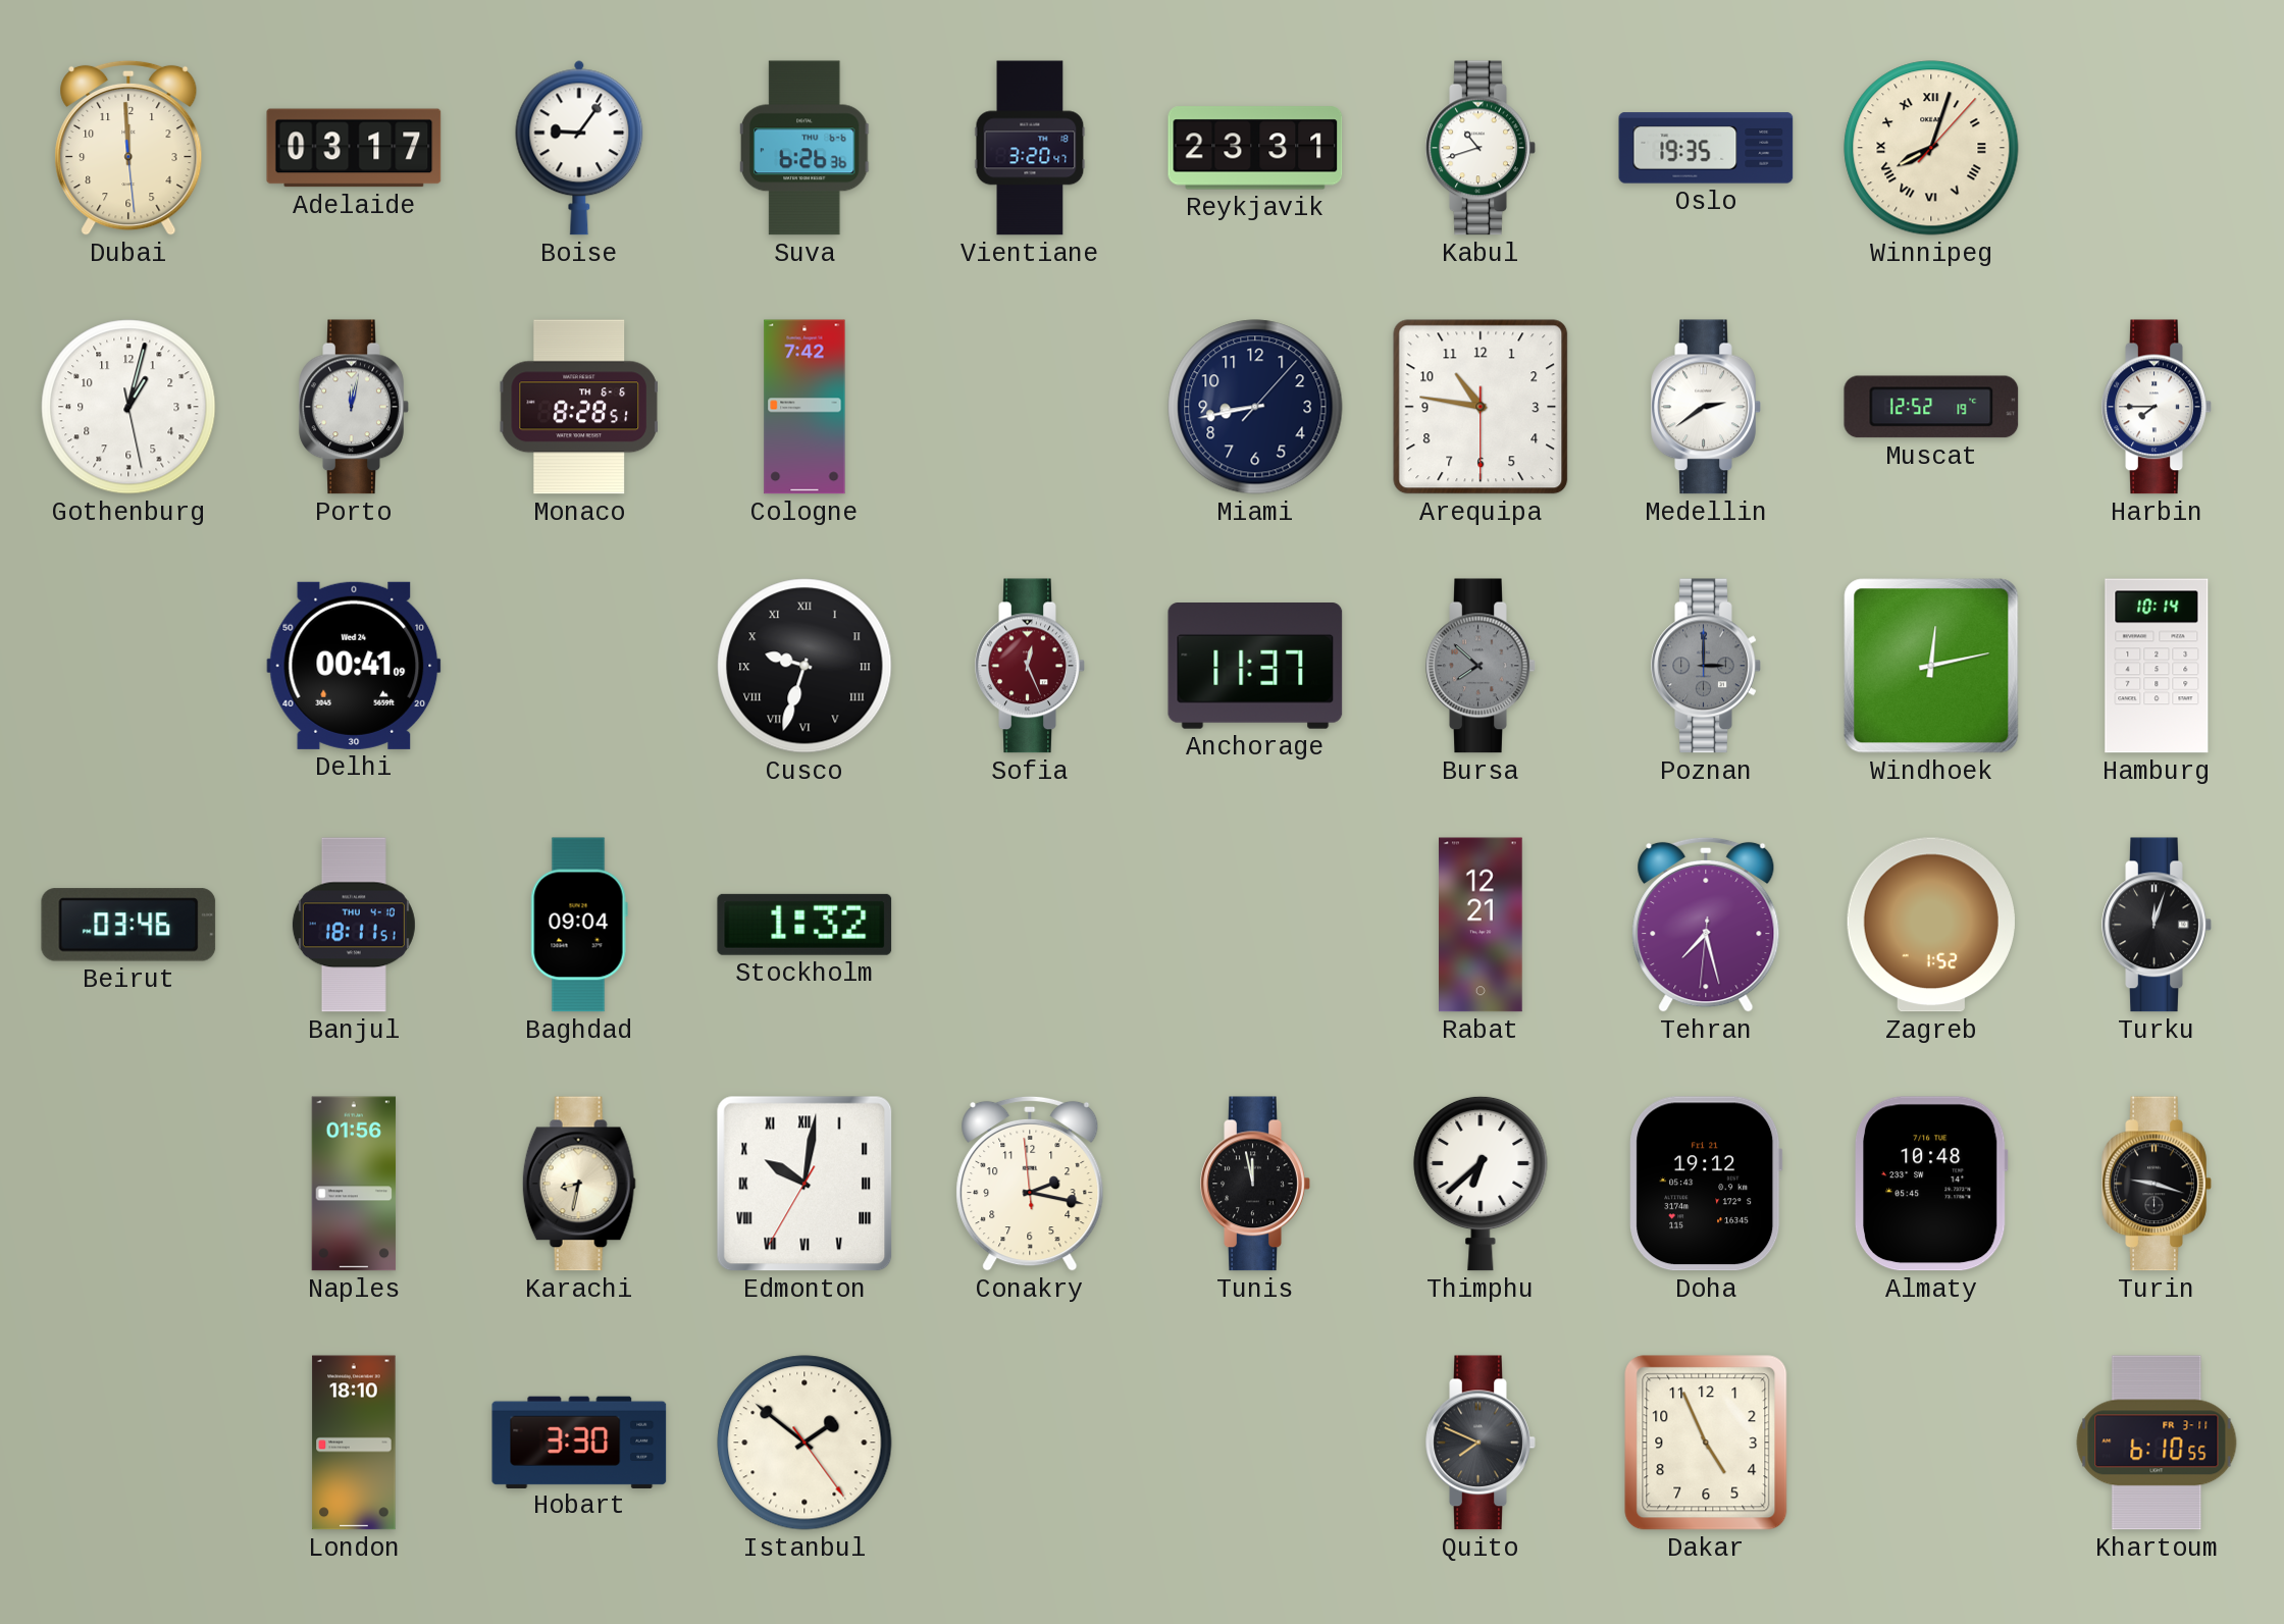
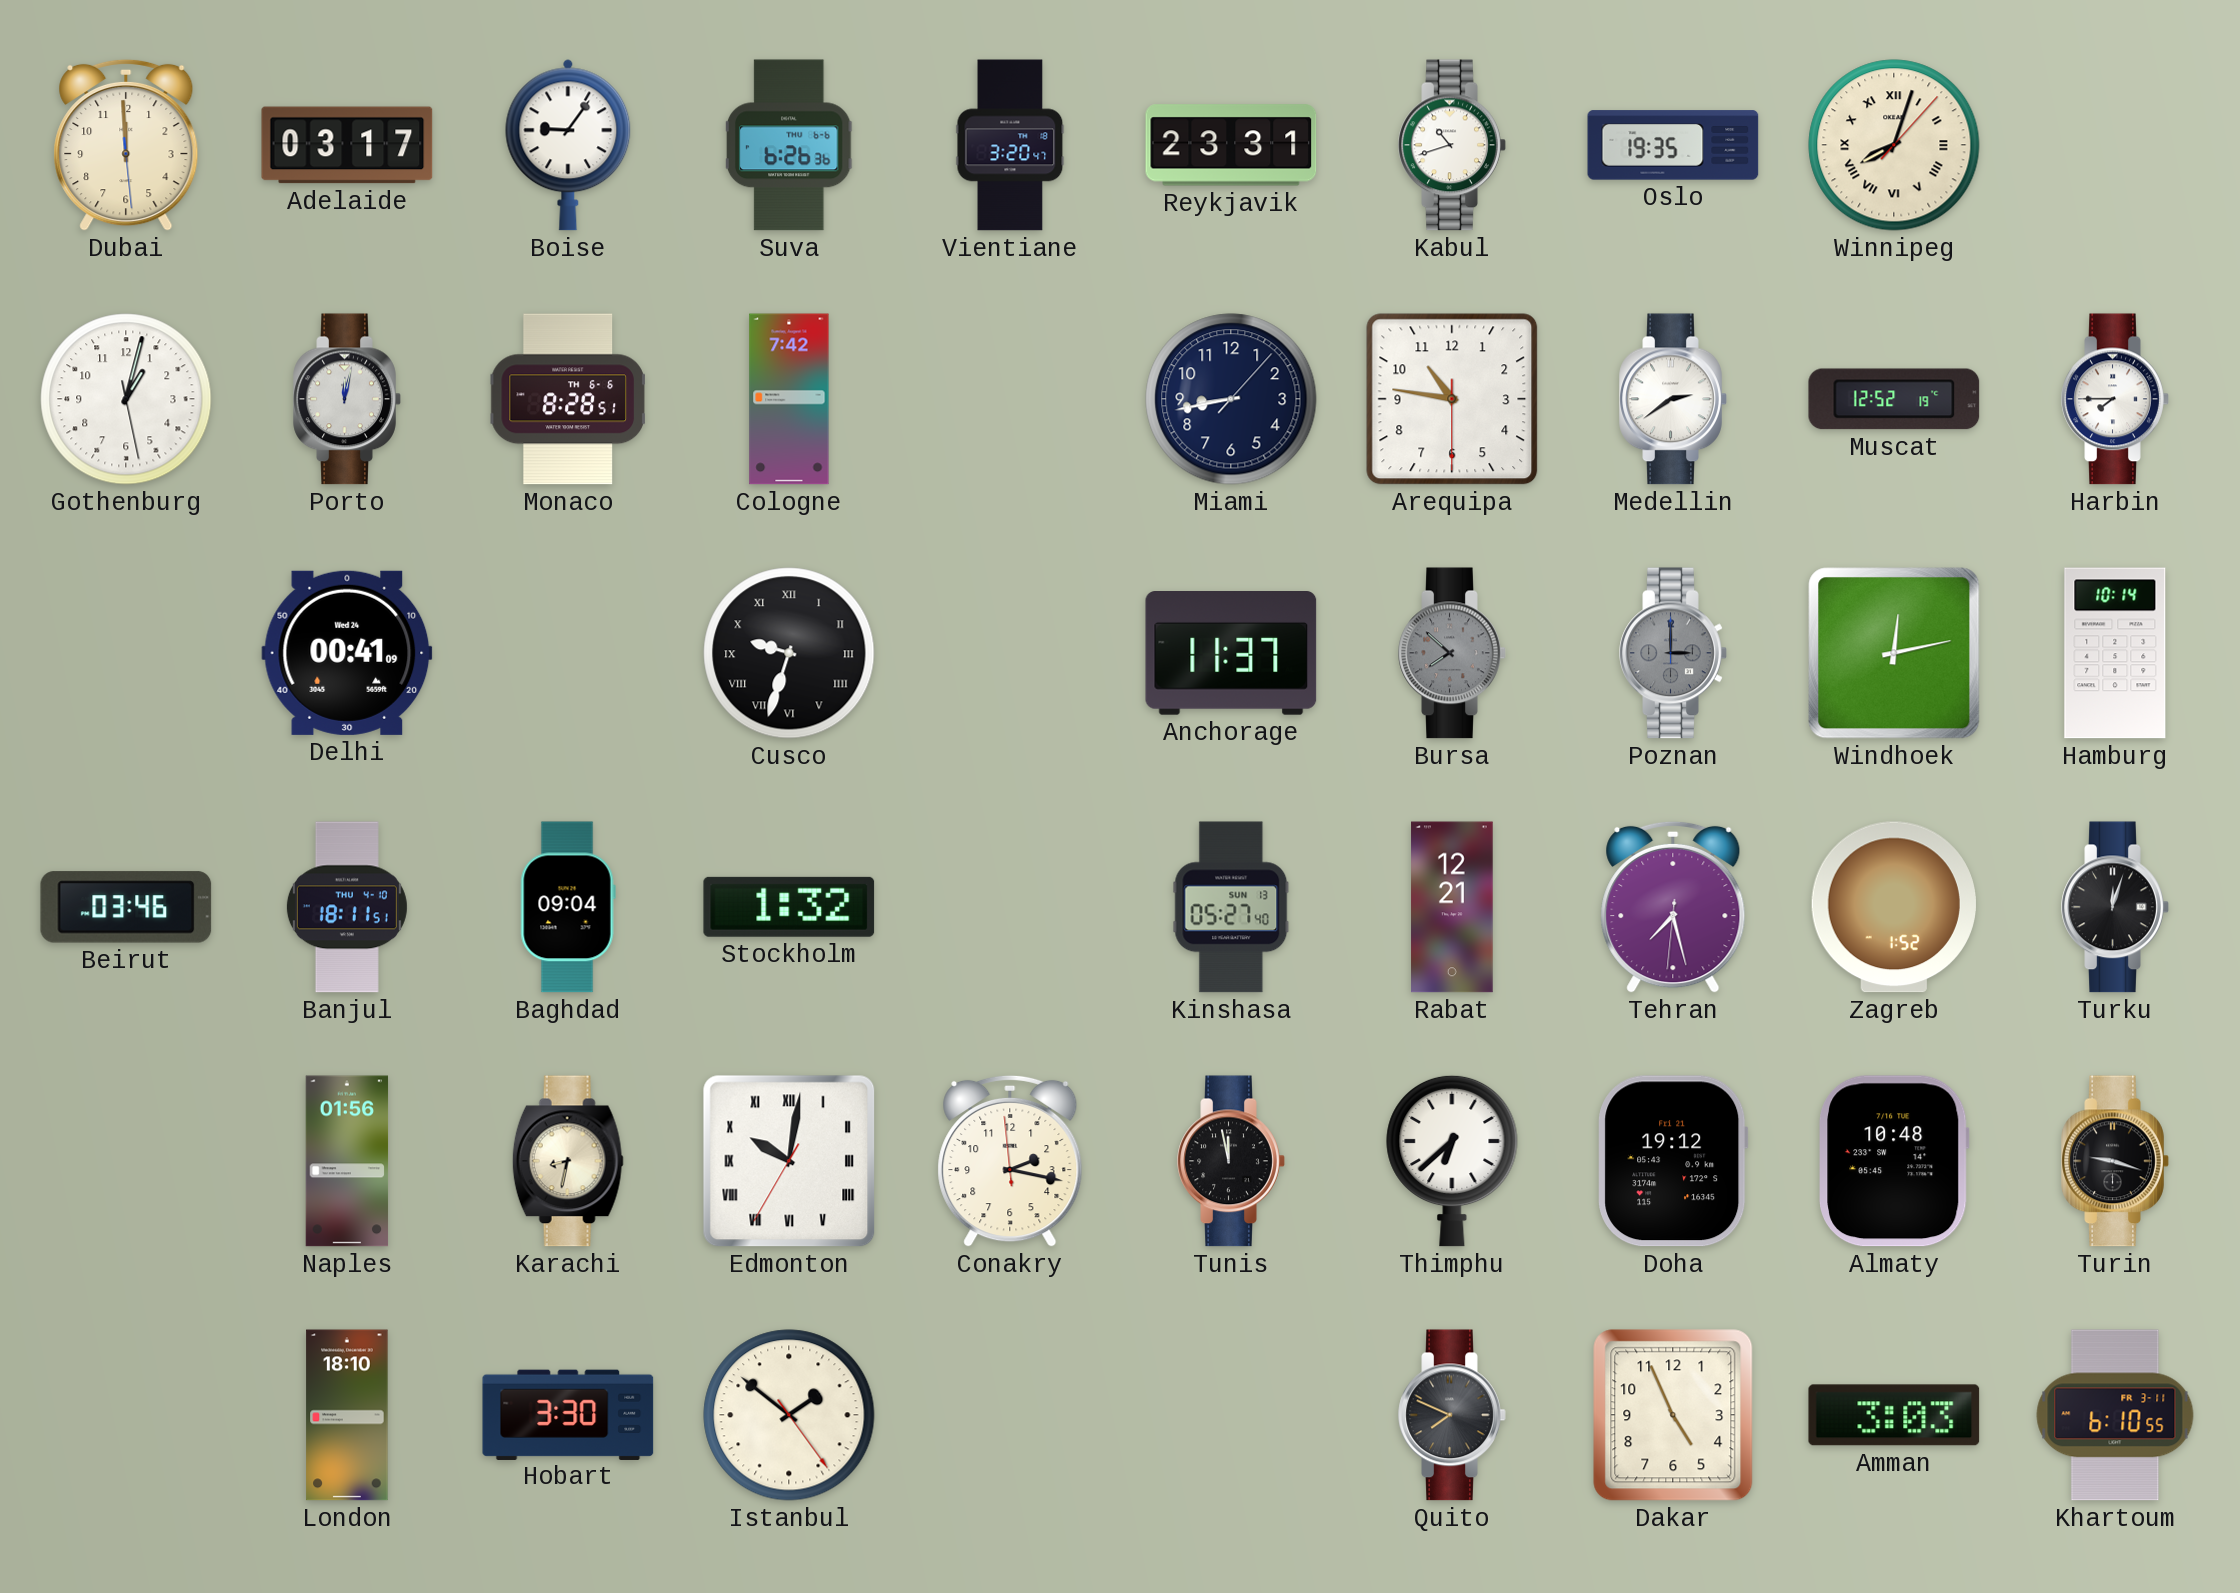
Sofia: 12:26 -> none (1030, 666)
Kinshasa: none -> 05:27 (1231, 907)
Amman: none -> 3:03 (1894, 1415)
